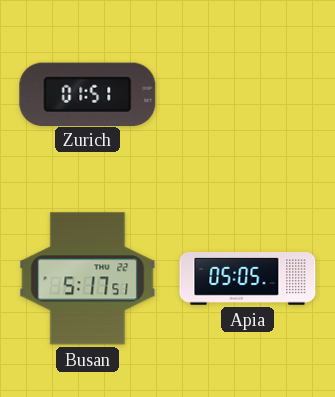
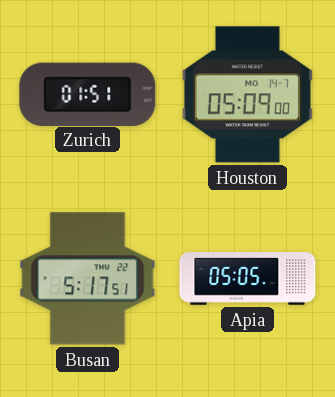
Houston: none -> 05:09 (247, 95)
